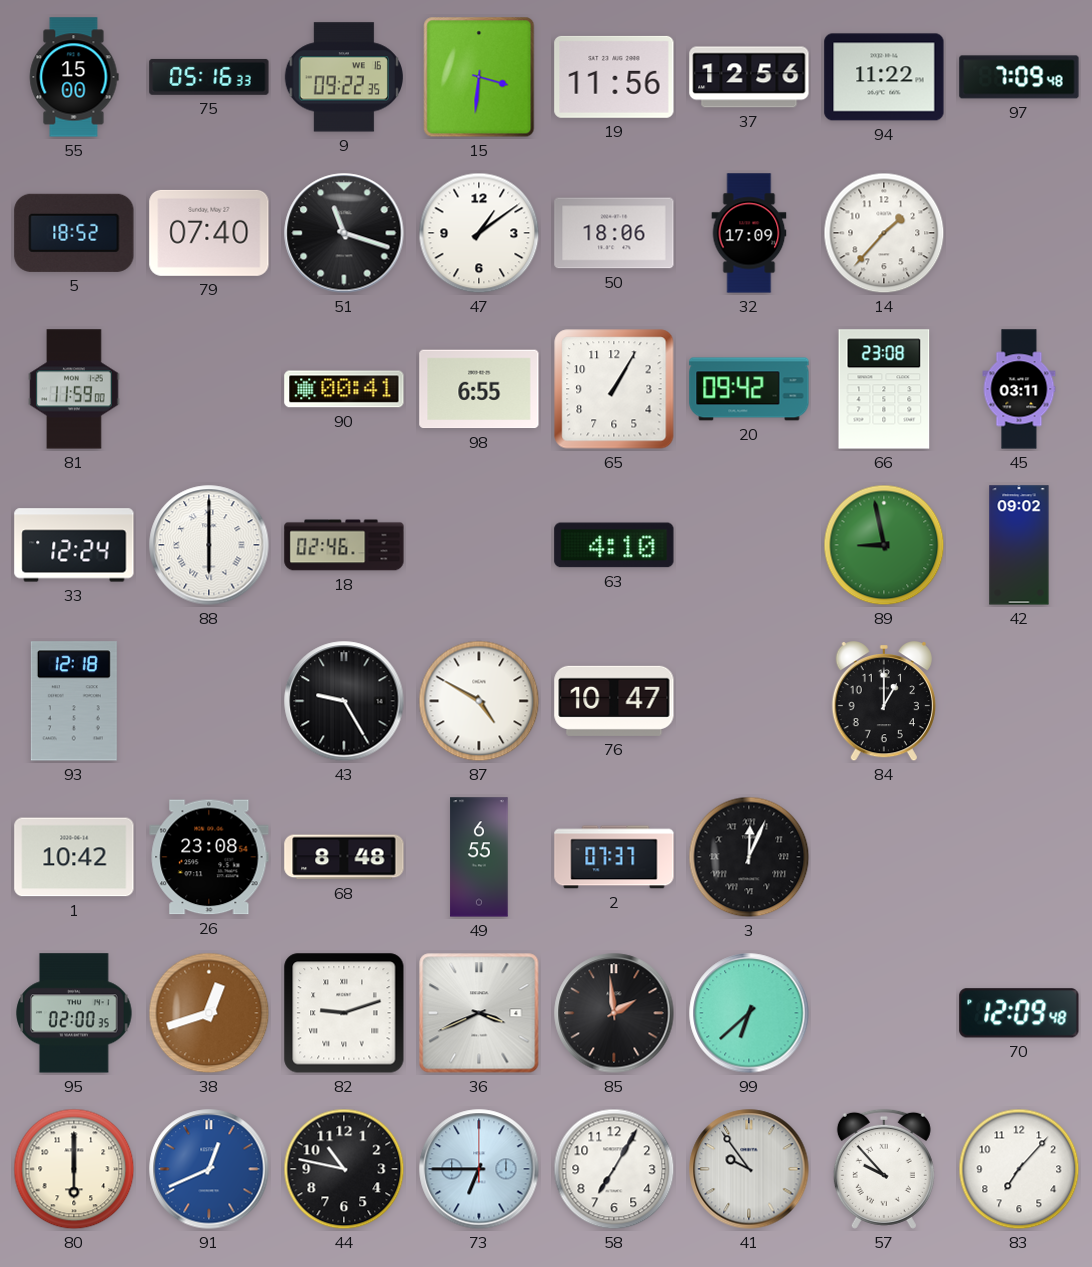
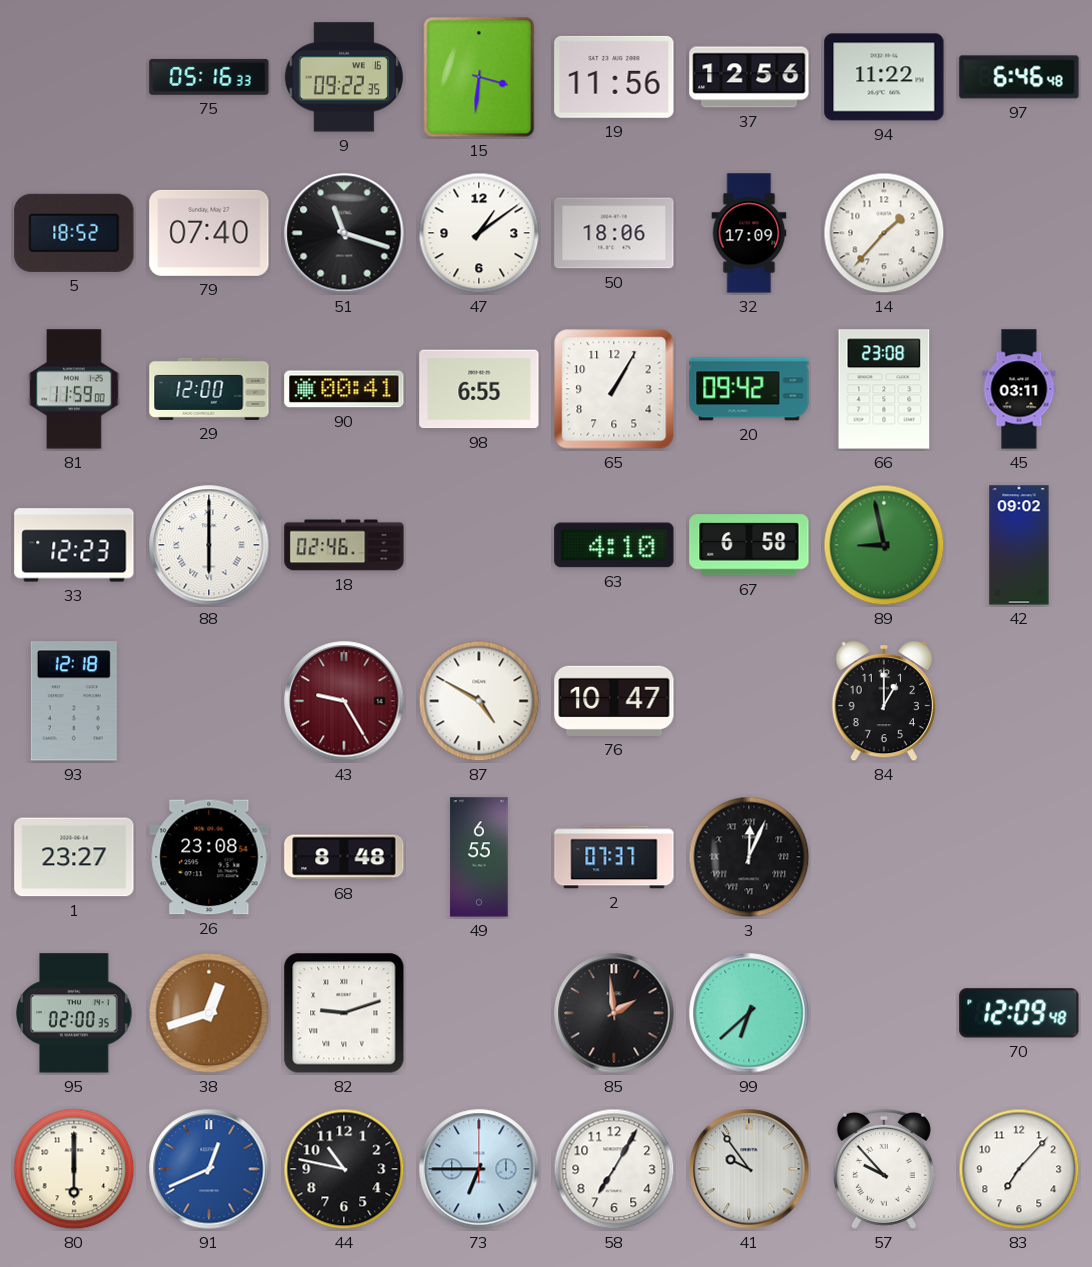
55: 15:00 -> none (74, 77)
97: 7:09 -> 6:46 (1019, 77)
29: none -> 12:00 (209, 389)
33: 12:24 -> 12:23 (74, 545)
67: none -> 6:58 (749, 545)
43 dial: black -> burgundy (344, 701)
1: 10:42 -> 23:27 (74, 857)
36: 3:41 -> none (479, 1013)
